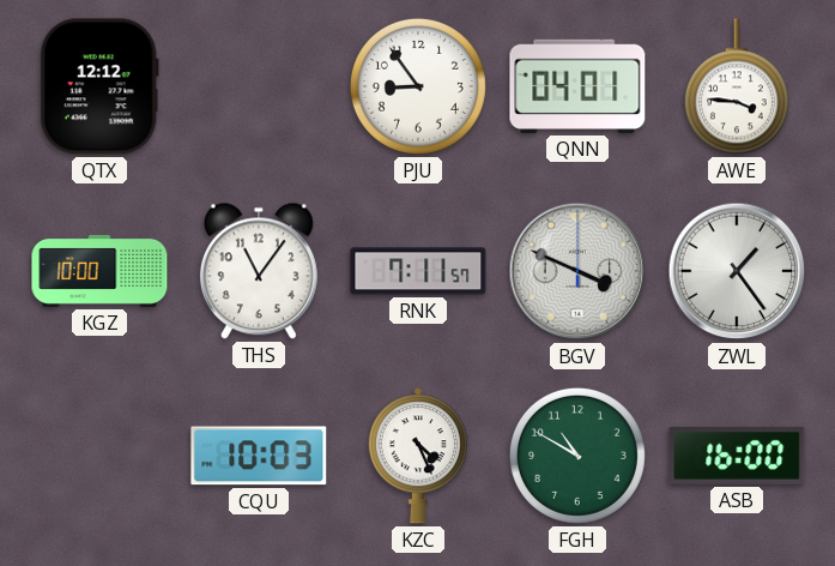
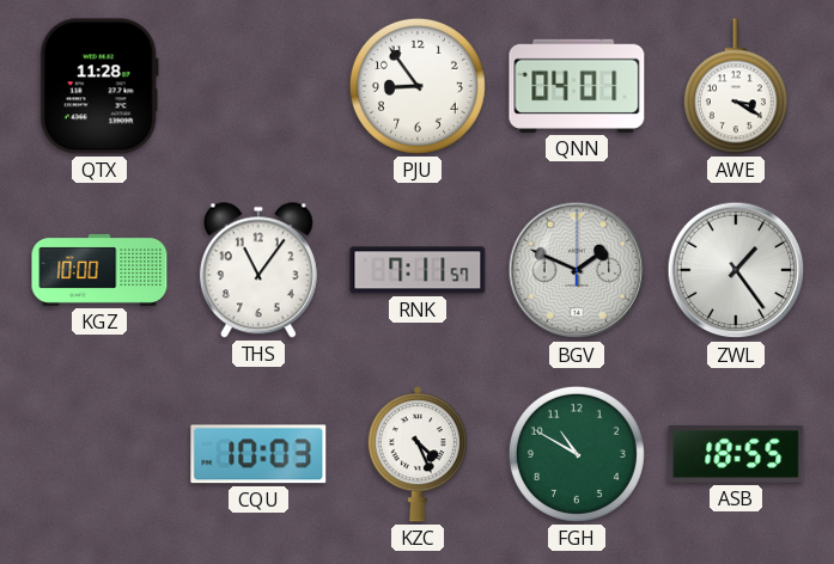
QTX: 12:12 -> 11:28 (99, 86)
AWE: 3:46 -> 3:20 (736, 86)
BGV: 3:49 -> 1:49 (577, 270)
ASB: 16:00 -> 18:55 (736, 454)
